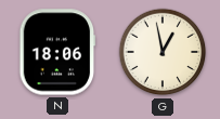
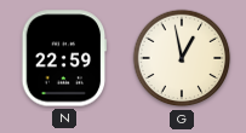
N: 18:06 -> 22:59 (64, 58)
